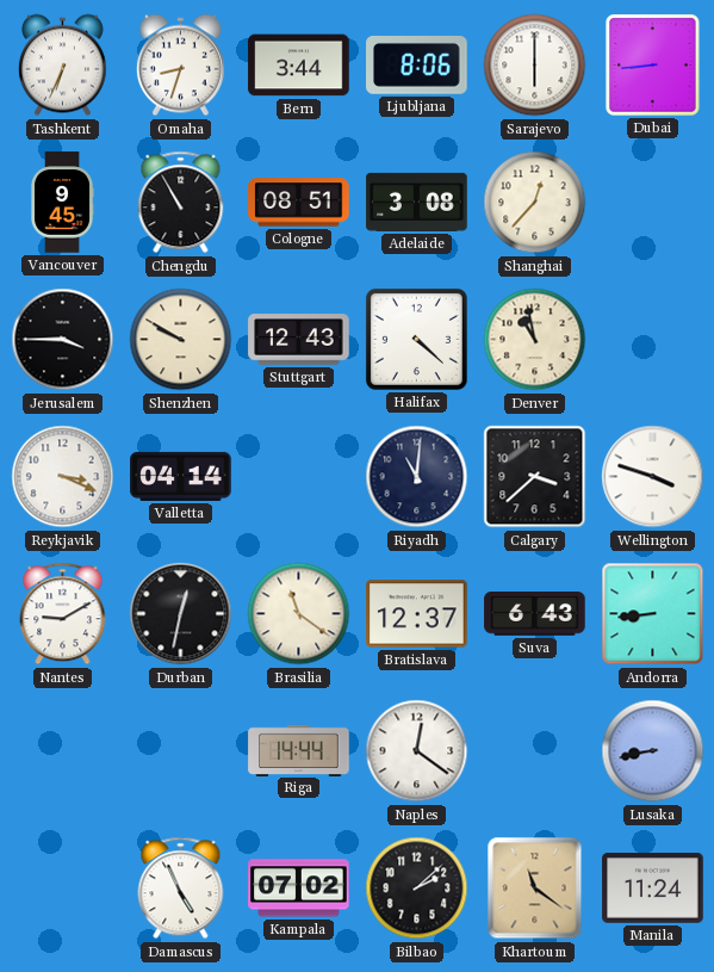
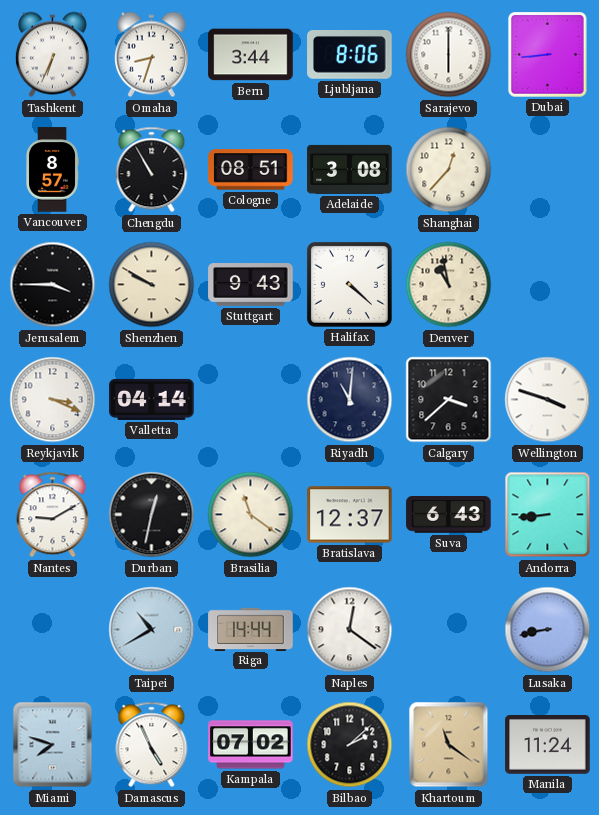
Vancouver: 9:45 -> 8:57 (53, 170)
Stuttgart: 12:43 -> 9:43 (251, 285)
Taipei: none -> 10:40 (152, 630)
Miami: none -> 7:48 (53, 745)
